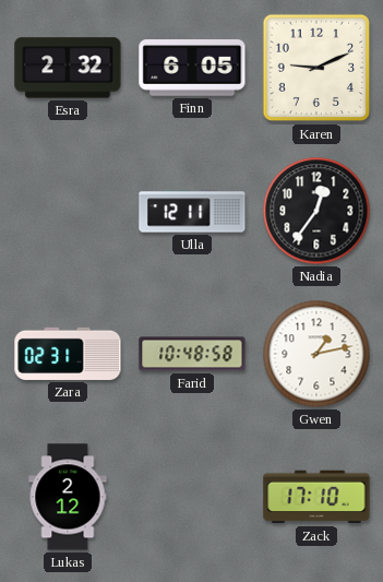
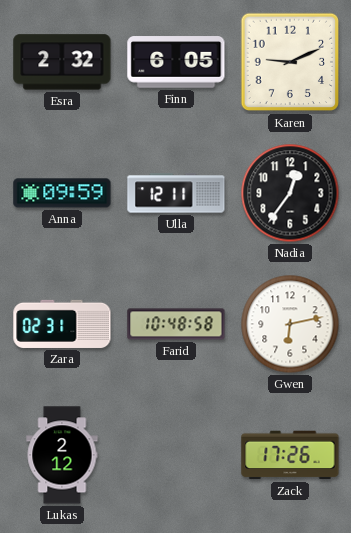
Anna: none -> 09:59 (62, 193)
Gwen: 1:13 -> 6:13 (290, 324)
Zack: 17:10 -> 17:26 (290, 455)
